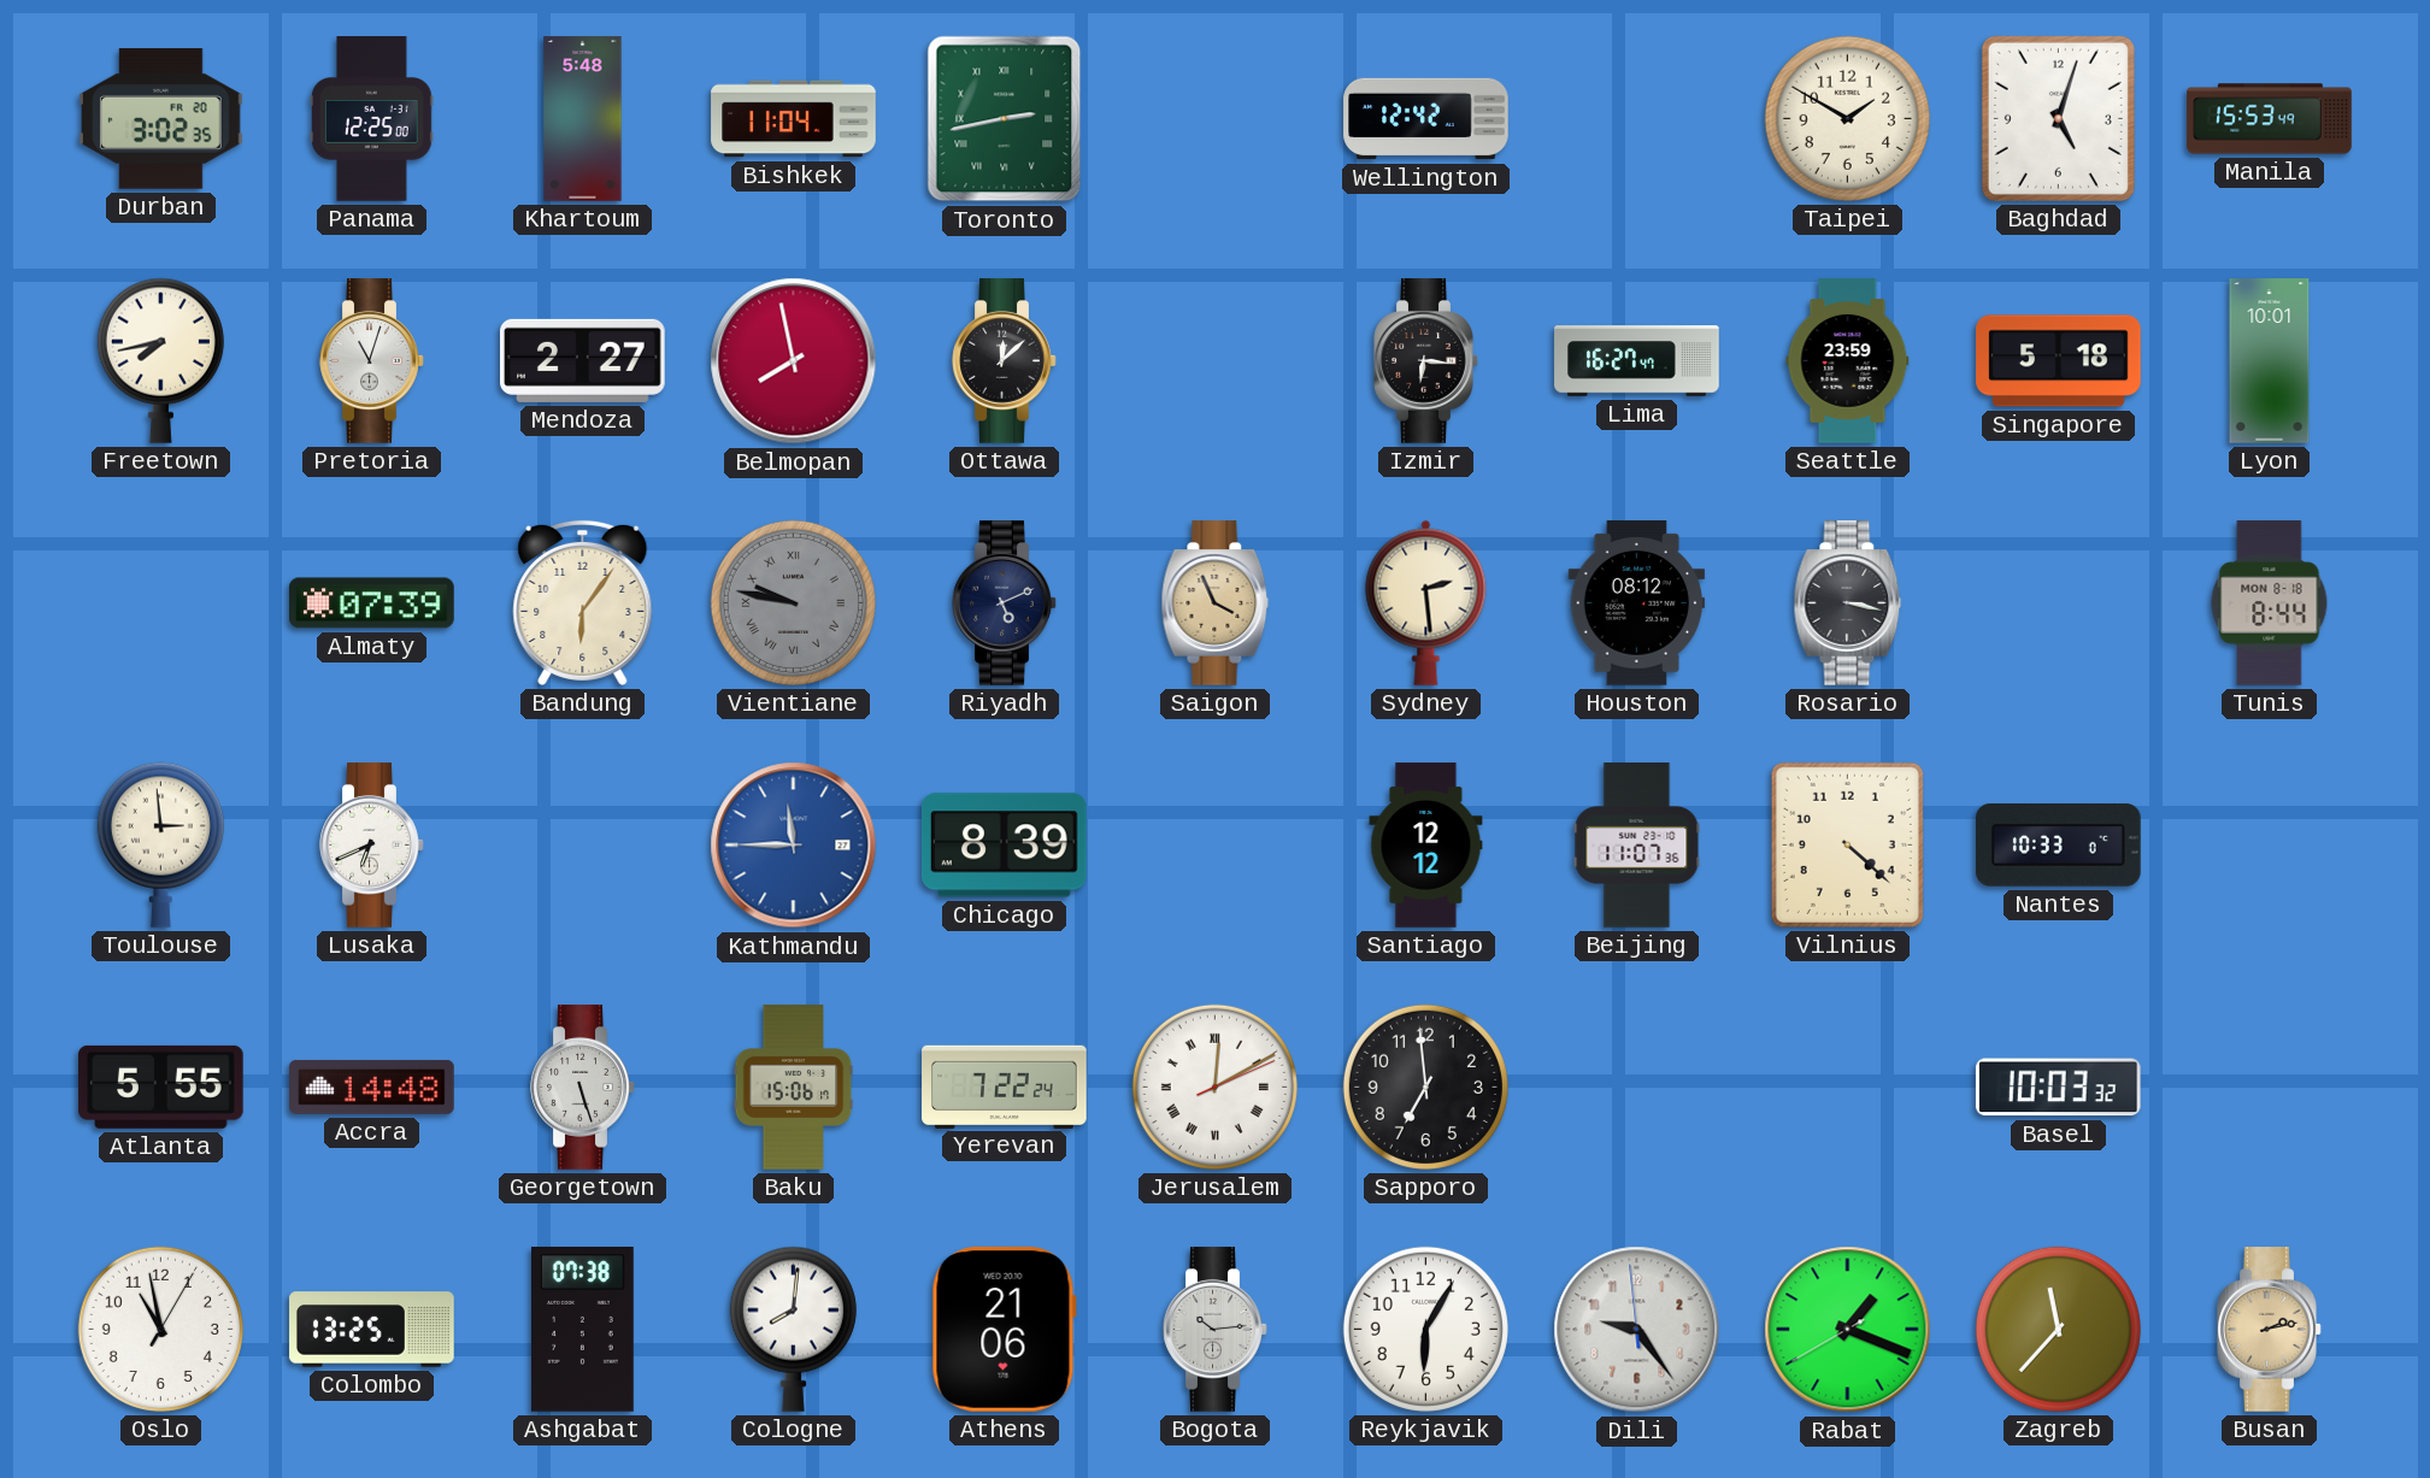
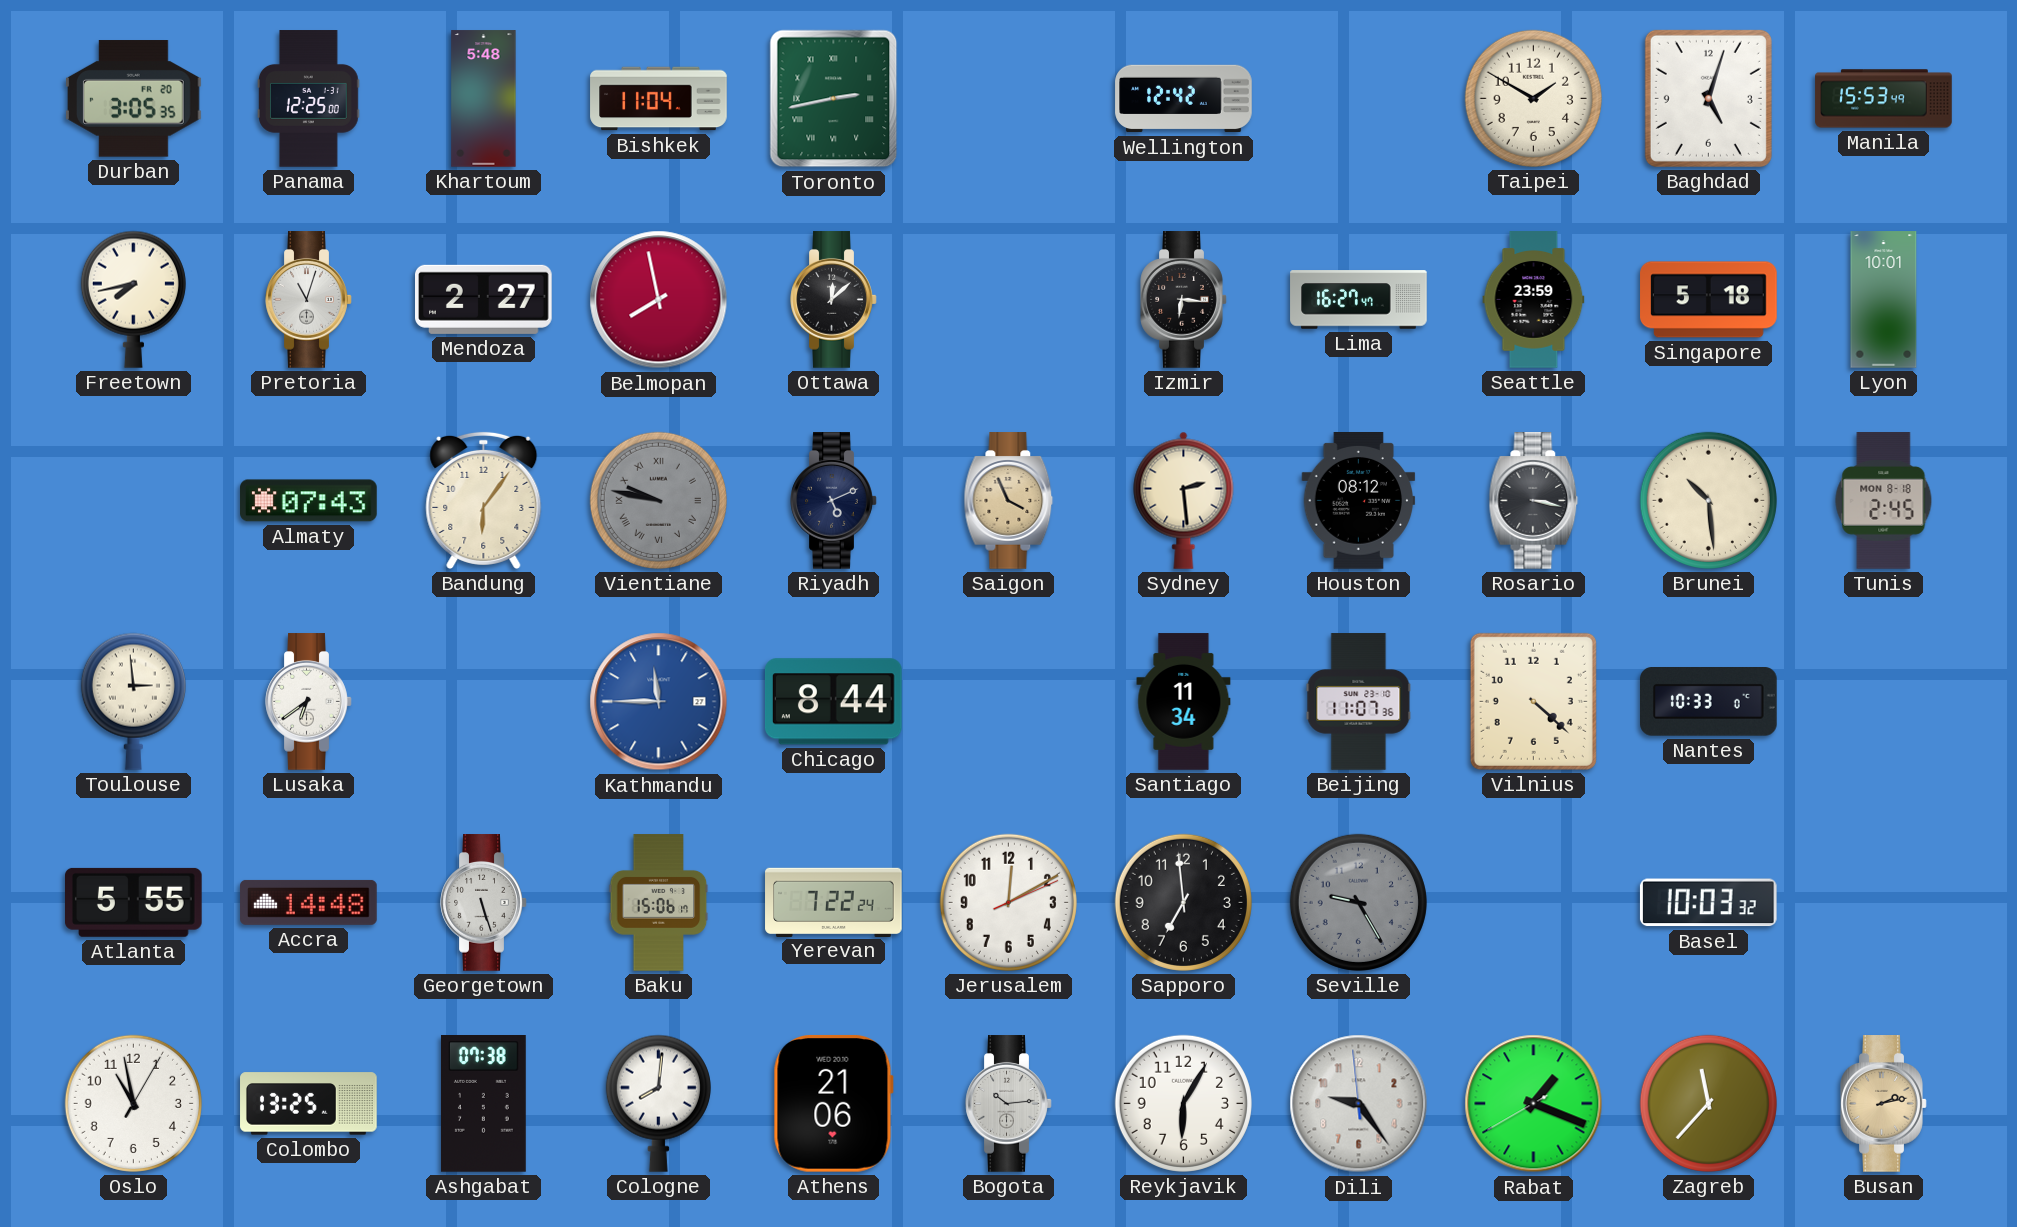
Durban: 3:02 -> 3:05 (134, 99)
Almaty: 07:39 -> 07:43 (309, 501)
Brunei: none -> 10:29 (1708, 500)
Tunis: 8:44 -> 2:45 (1884, 501)
Lusaka: 6:41 -> 6:39 (309, 702)
Chicago: 8:39 -> 8:44 (833, 702)
Santiago: 12:12 -> 11:34 (1184, 702)
Jerusalem numerals: Roman -> Arabic (1008, 902)
Seville: none -> 9:25 (1358, 902)
